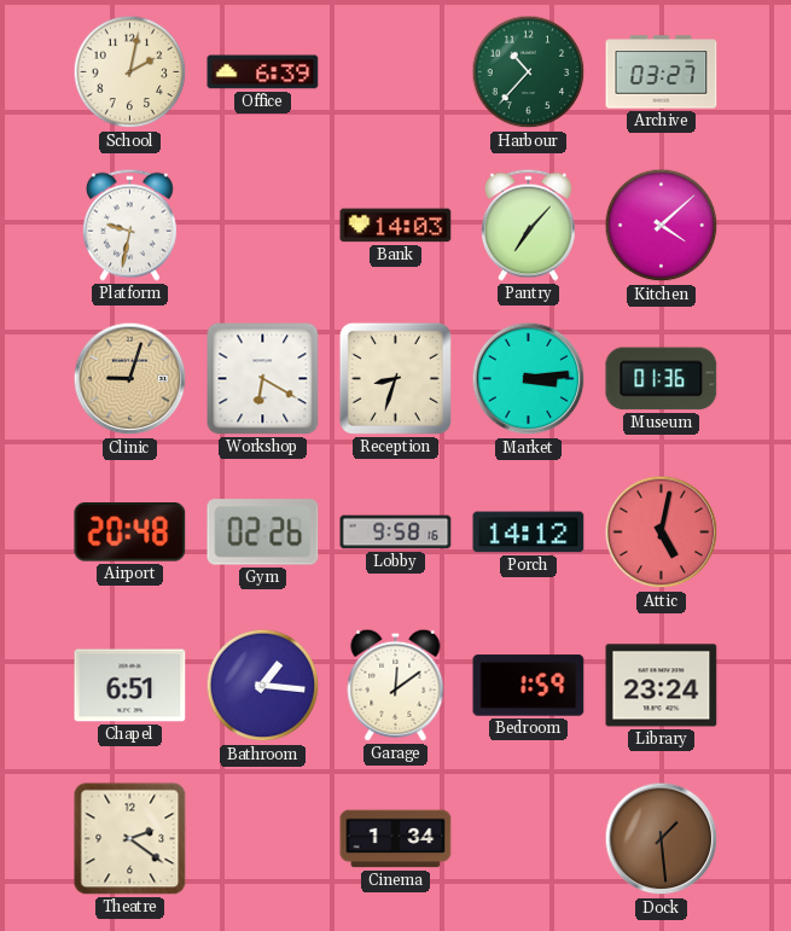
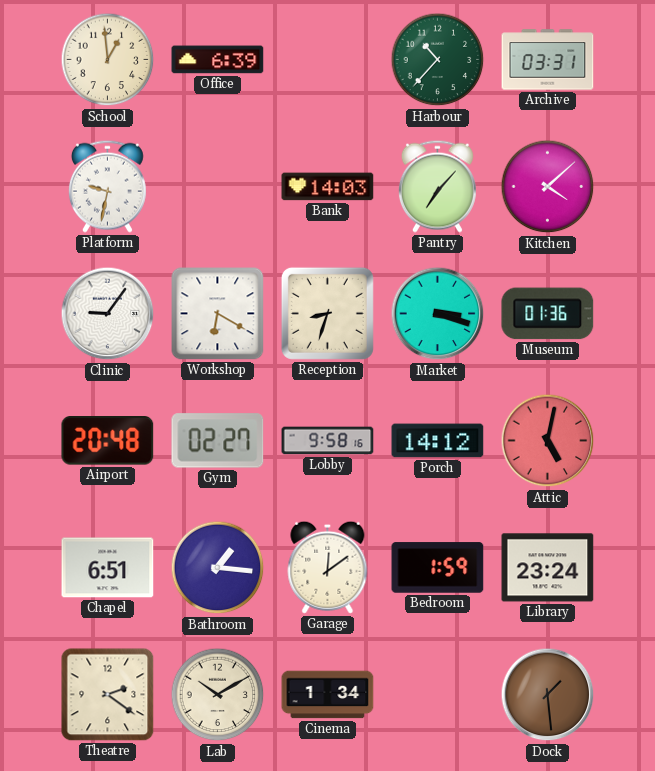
School: 2:02 -> 12:59 (108, 60)
Archive: 03:27 -> 03:31 (548, 60)
Clinic: 9:03 -> 9:06 (108, 314)
Clinic dial: champagne -> white (108, 314)
Market: 3:14 -> 3:18 (438, 314)
Gym: 02:26 -> 02:27 (218, 441)
Lab: none -> 10:10 (218, 695)
